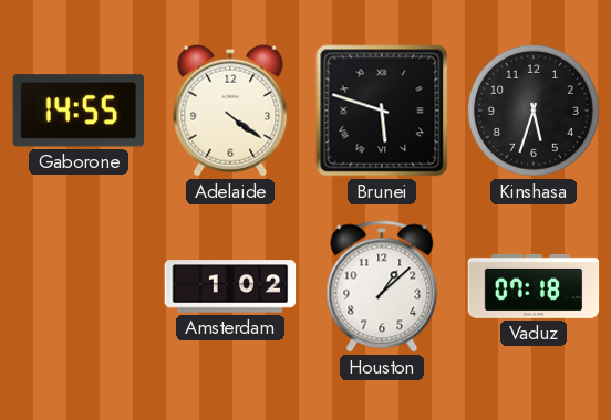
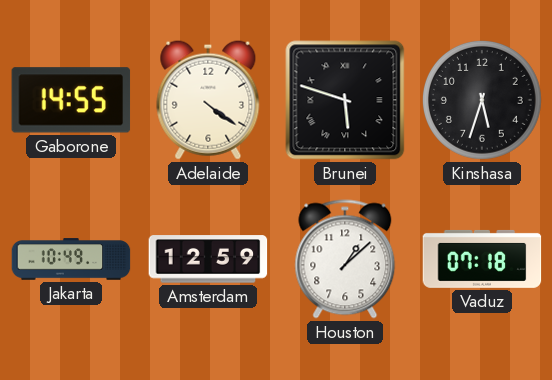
Jakarta: none -> 10:49 (71, 259)
Amsterdam: 1:02 -> 12:59 (208, 259)
